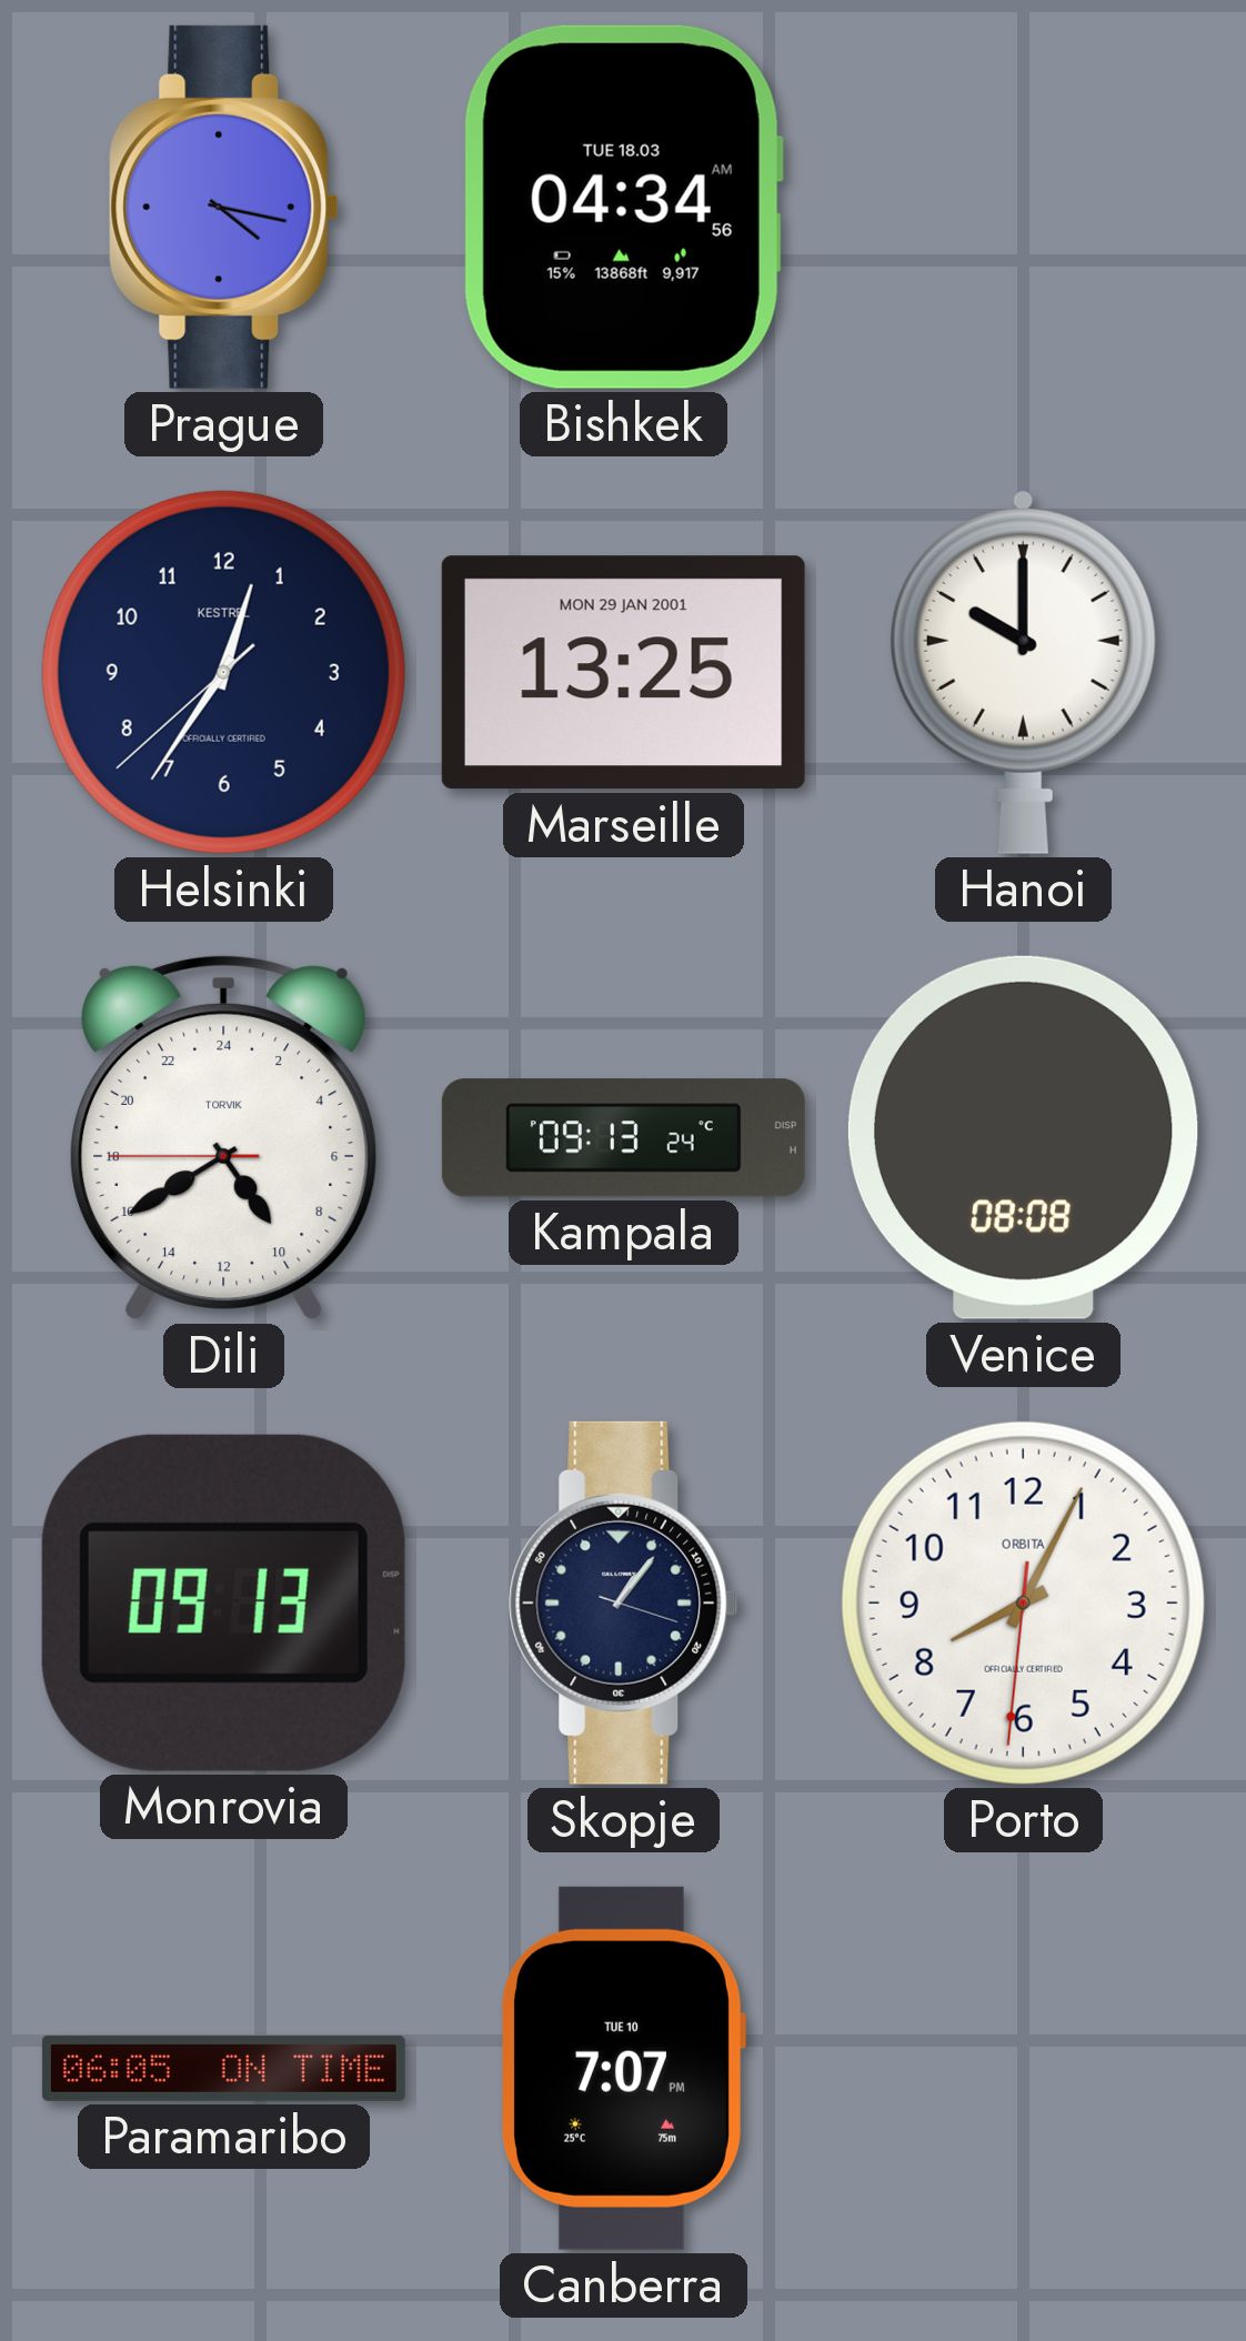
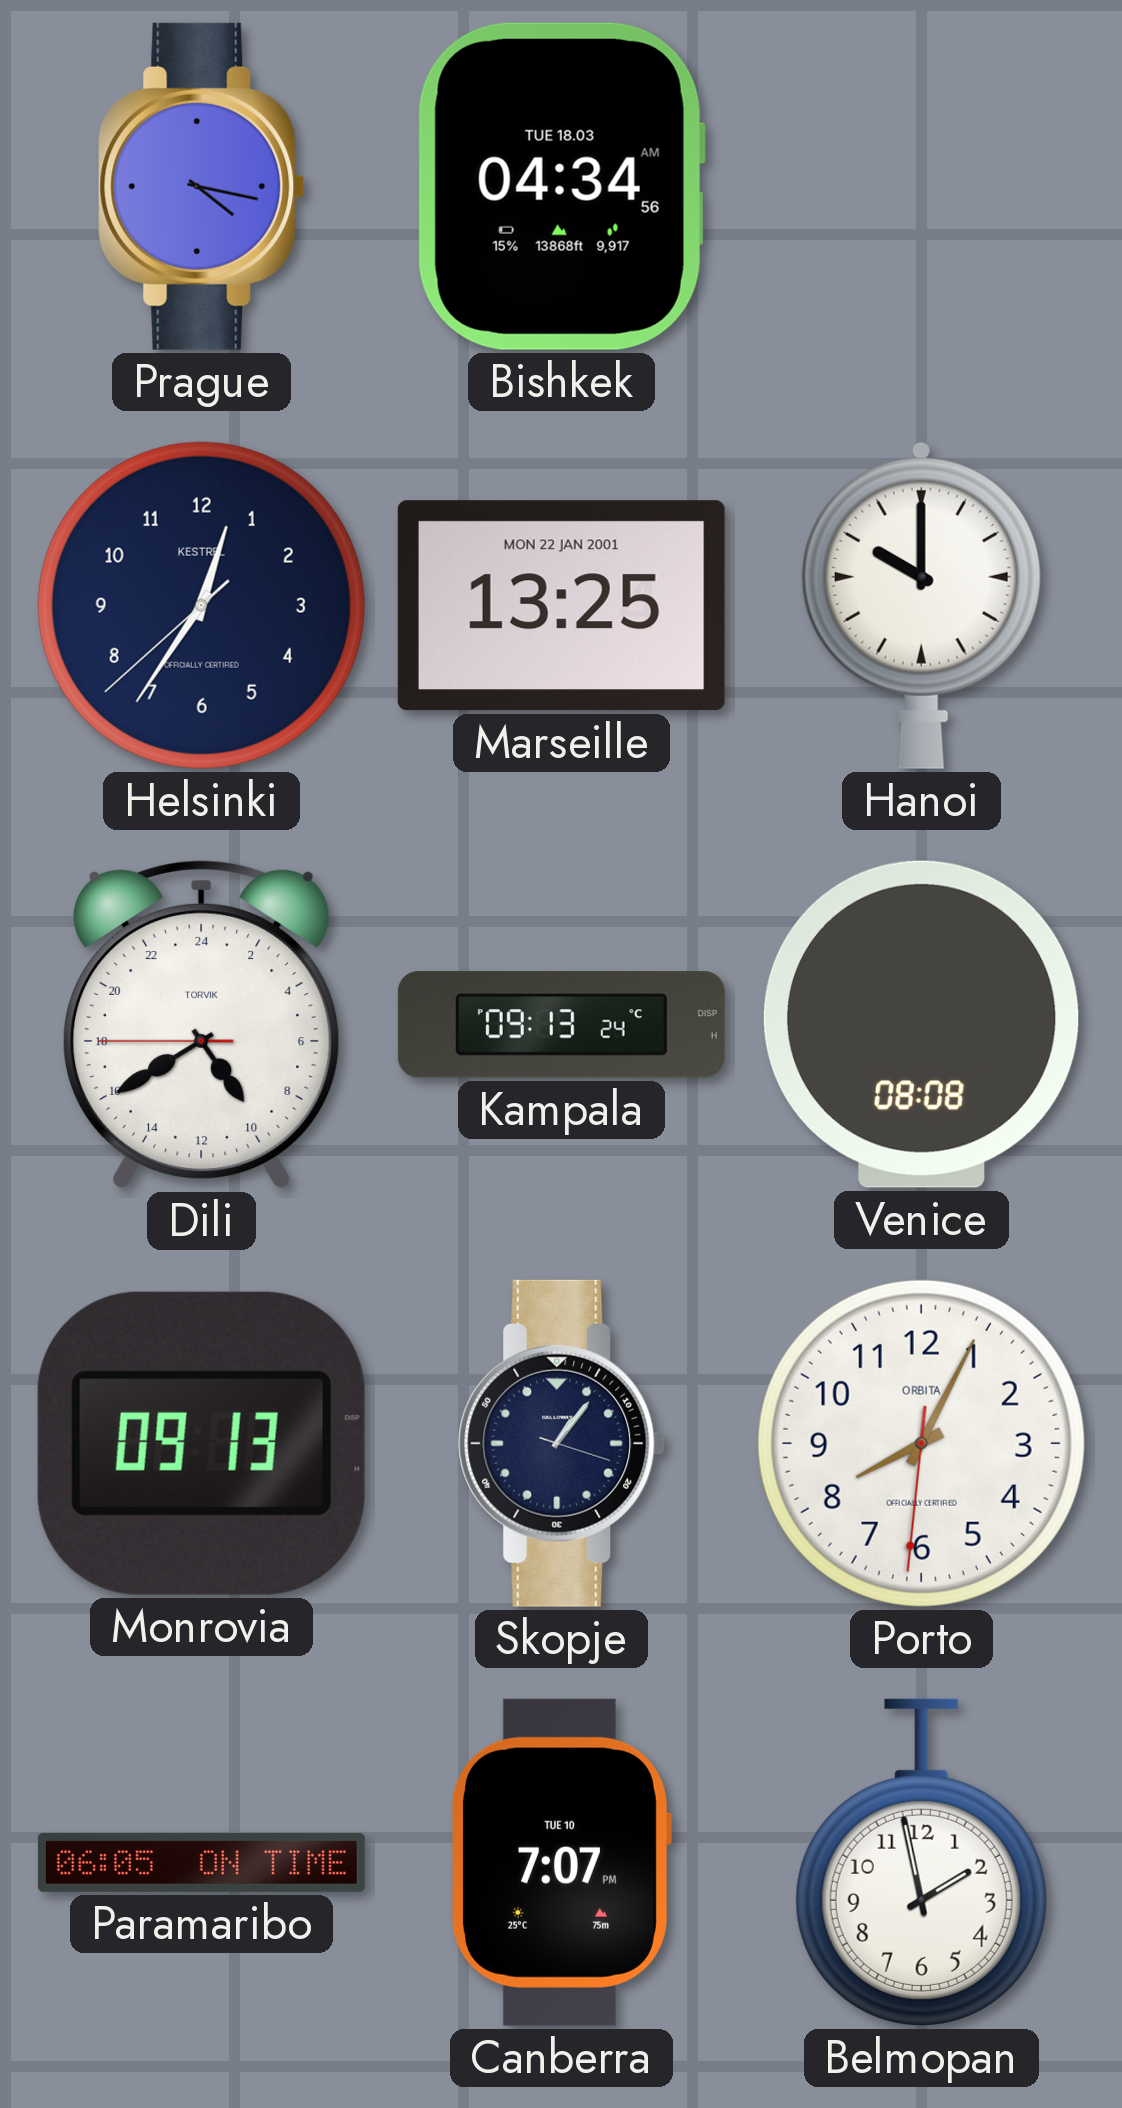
Marseille date: MON 29 JAN 2001 -> MON 22 JAN 2001 (561, 606)
Belmopan: none -> 1:58 (921, 1862)
